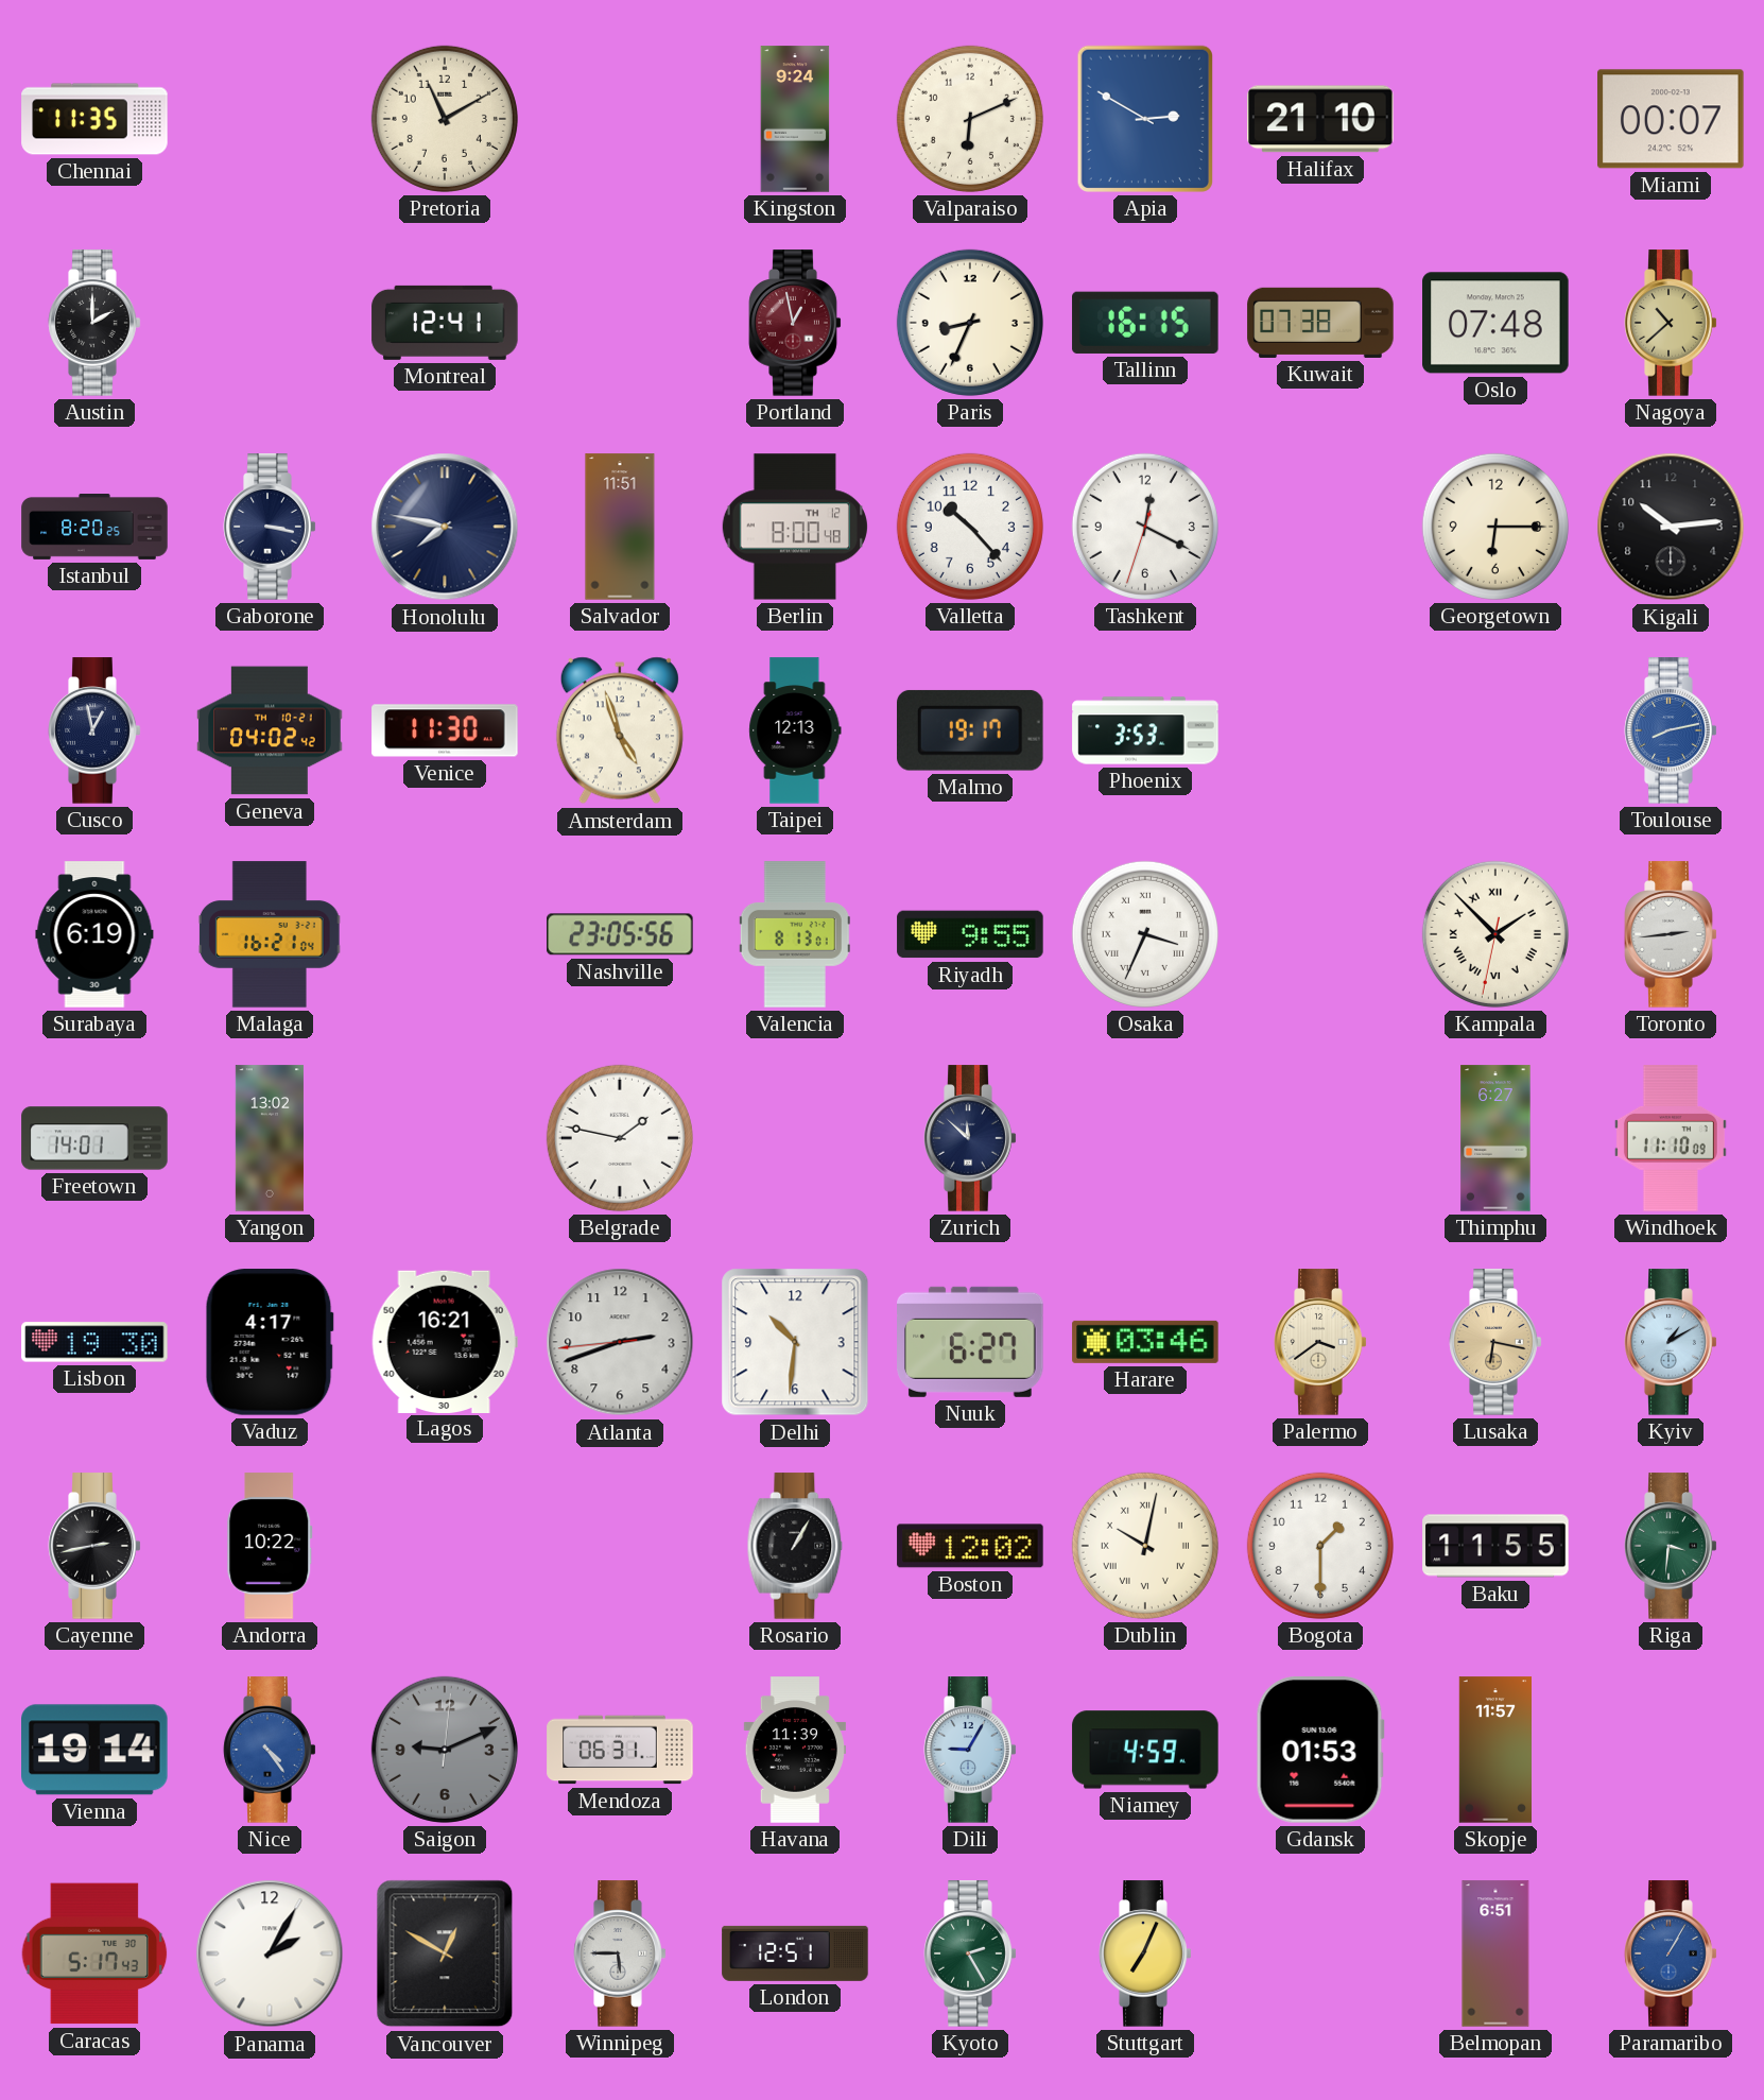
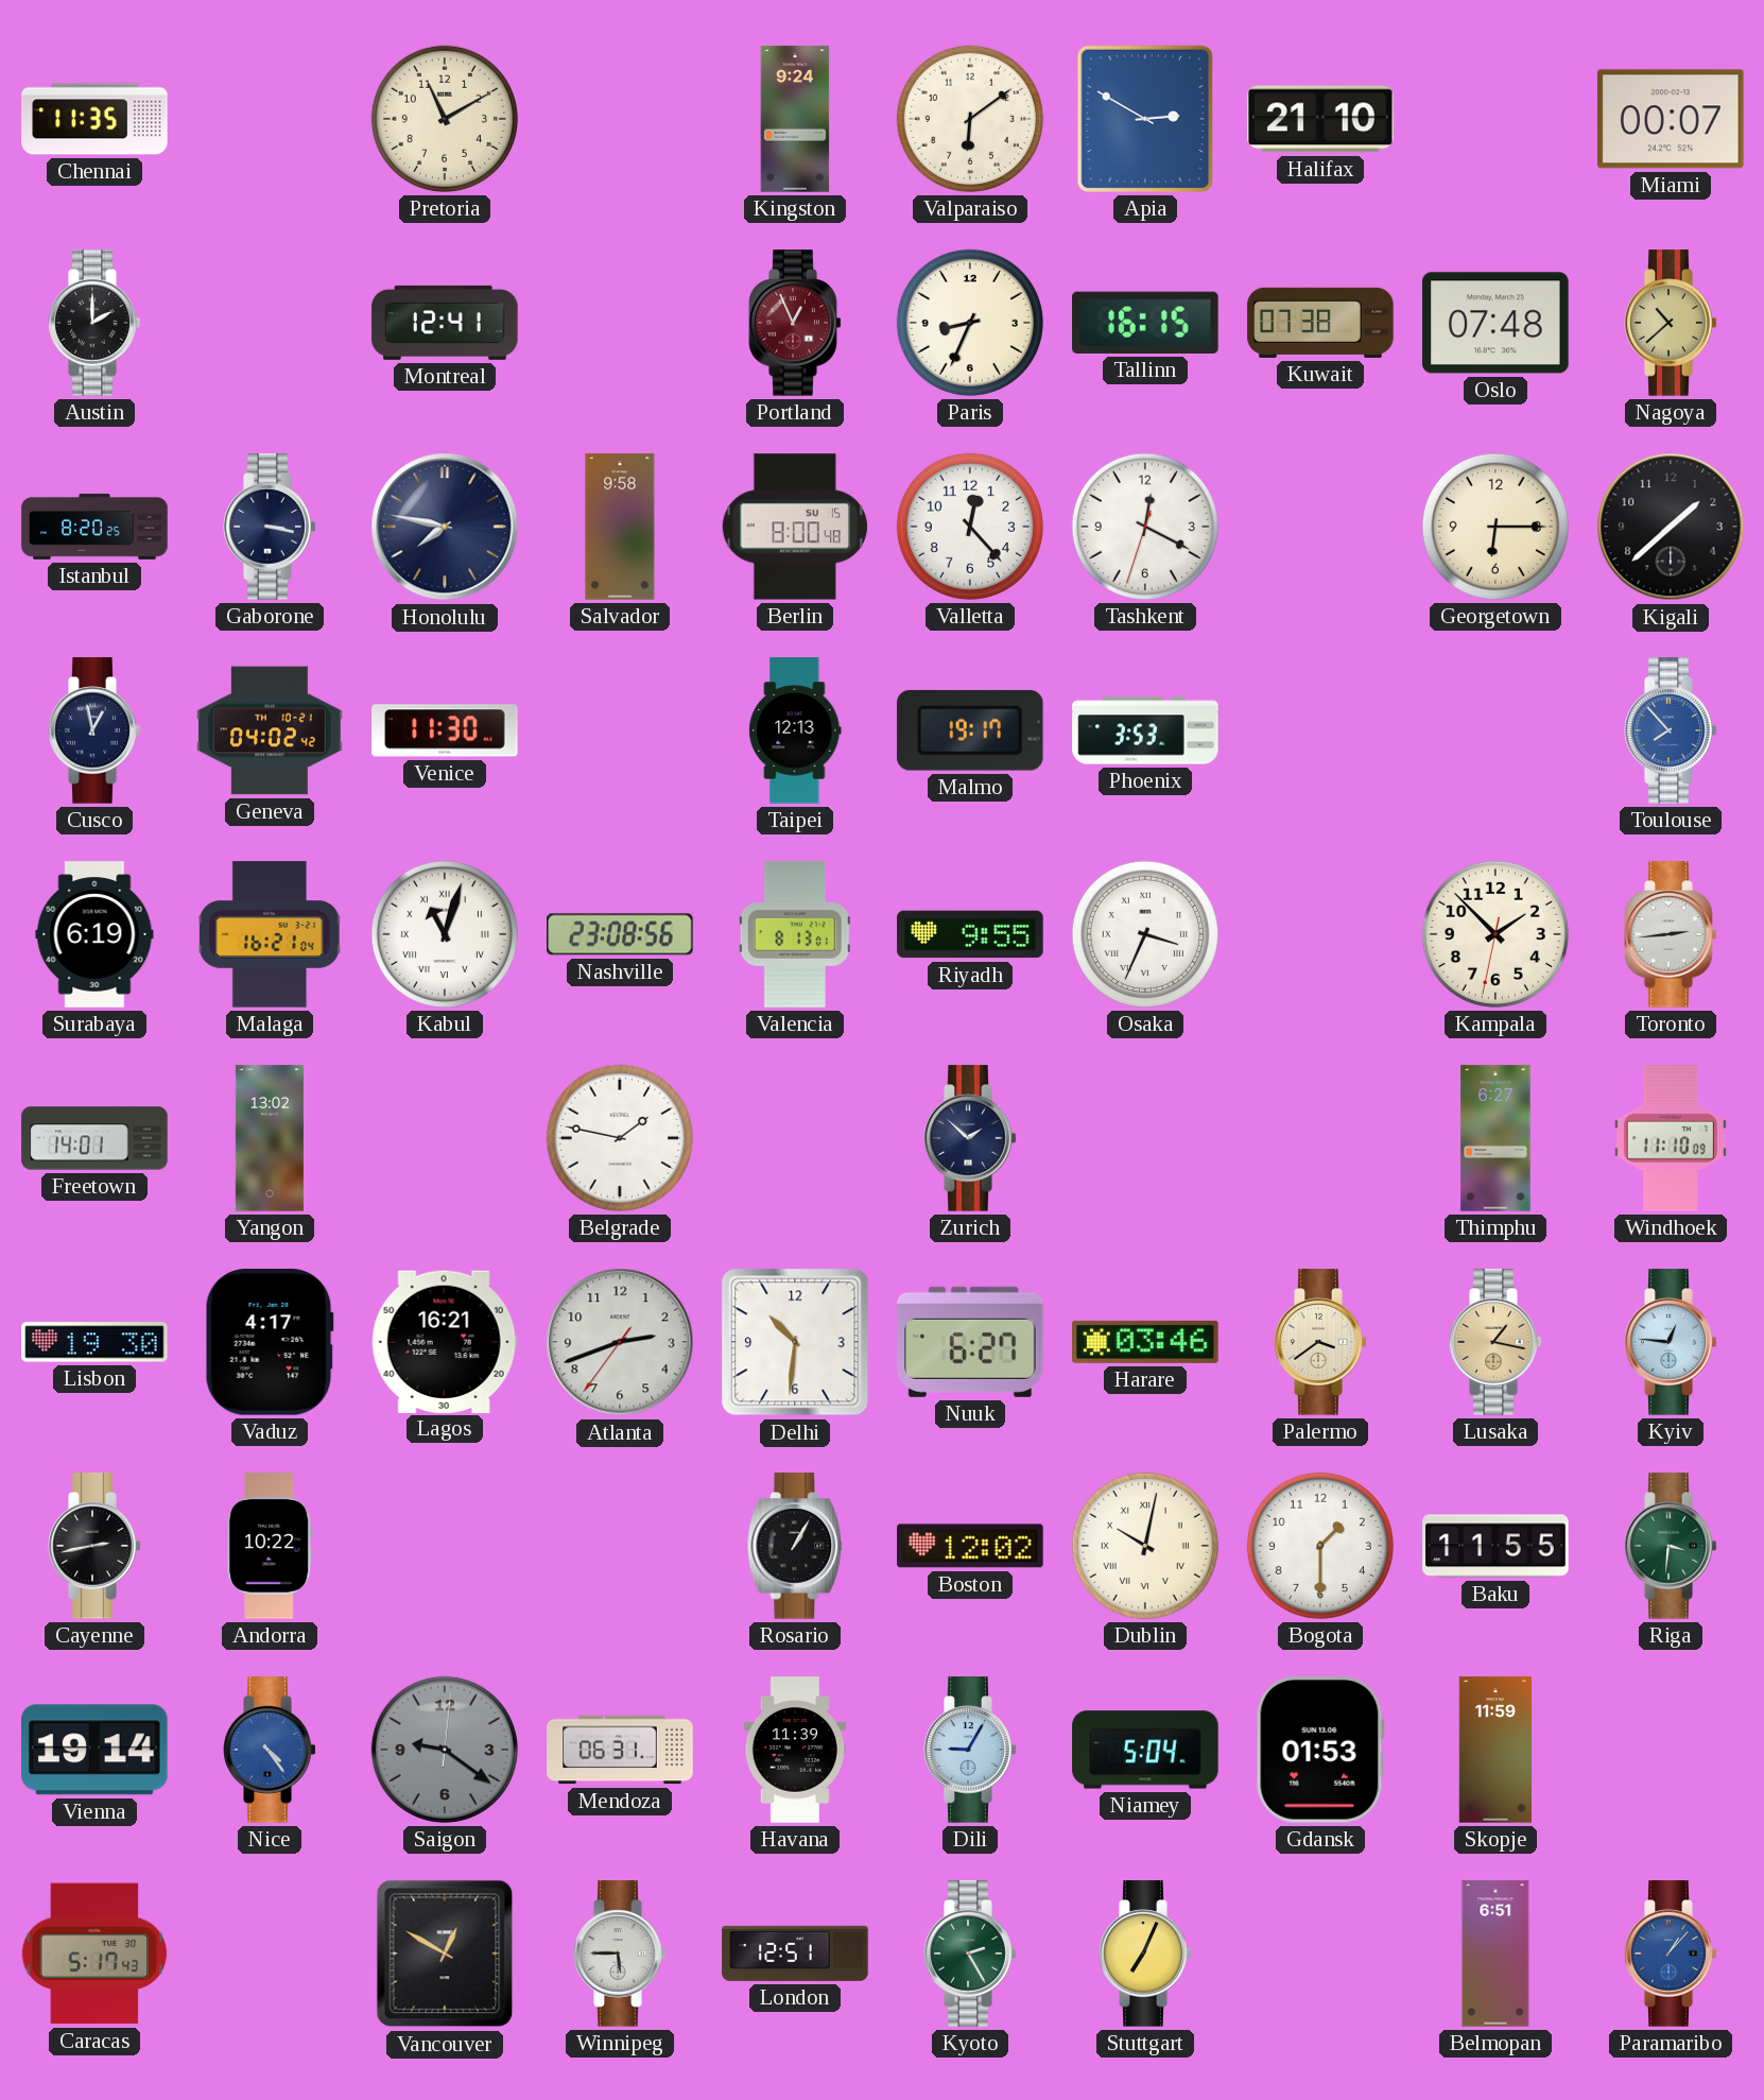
Valparaiso: 6:11 -> 6:09 (970, 119)
Portland: 12:58 -> 12:56 (795, 323)
Salvador: 11:51 -> 9:58 (620, 527)
Berlin date: TH 12 -> SU 15 (794, 527)
Valletta: 10:23 -> 12:23 (970, 527)
Kigali: 10:14 -> 1:38 (1671, 527)
Amsterdam: 4:57 -> none (620, 730)
Toulouse: 8:13 -> 7:53 (1671, 730)
Kabul: none -> 11:03 (445, 934)
Nashville: 23:05 -> 23:08 (620, 934)
Kampala numerals: Roman -> Arabic (1495, 934)
Zurich: 11:52 -> 1:52 (970, 1138)
Atlanta: 2:41:44 -> 2:41:36 (620, 1342)
Lusaka: 6:17 -> 1:17 (1495, 1342)
Kyiv: 1:10 -> 12:46 (1671, 1342)
Saigon: 9:11 -> 9:21 (445, 1750)
Niamey: 4:59 -> 5:04 (1145, 1750)
Skopje: 11:57 -> 11:59 (1494, 1750)
Panama: 2:05 -> none (270, 1953)
Paramaribo: 1:05 -> 1:07 (1671, 1953)
